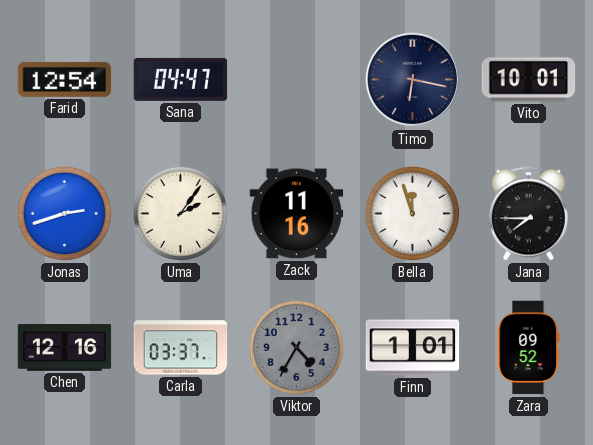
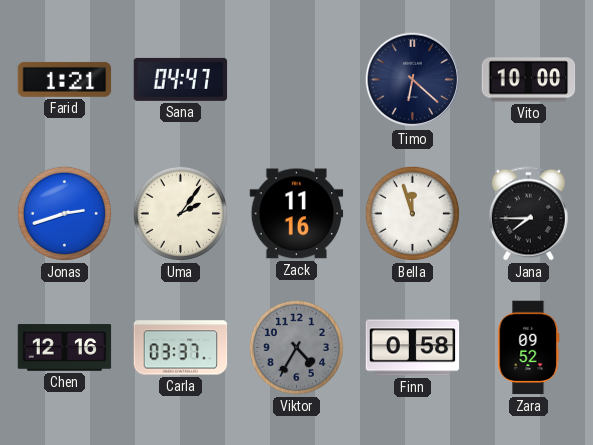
Farid: 12:54 -> 1:21 (65, 79)
Timo: 6:17 -> 6:22 (413, 80)
Vito: 10:01 -> 10:00 (529, 80)
Finn: 1:01 -> 0:58 (413, 348)
